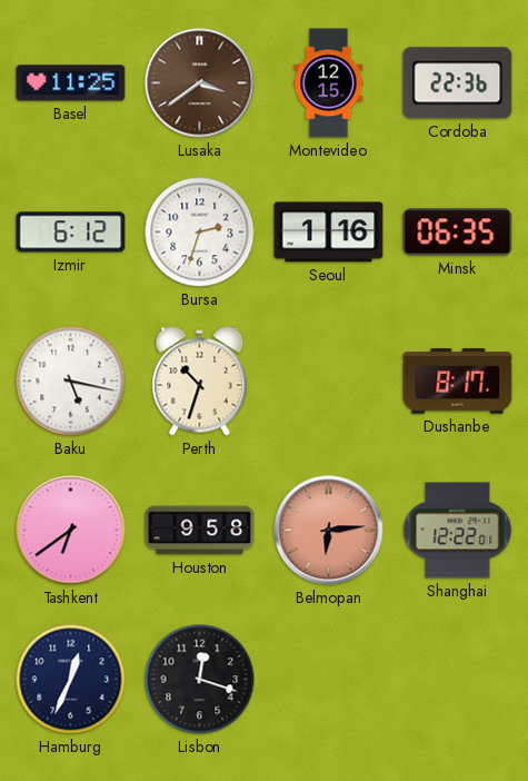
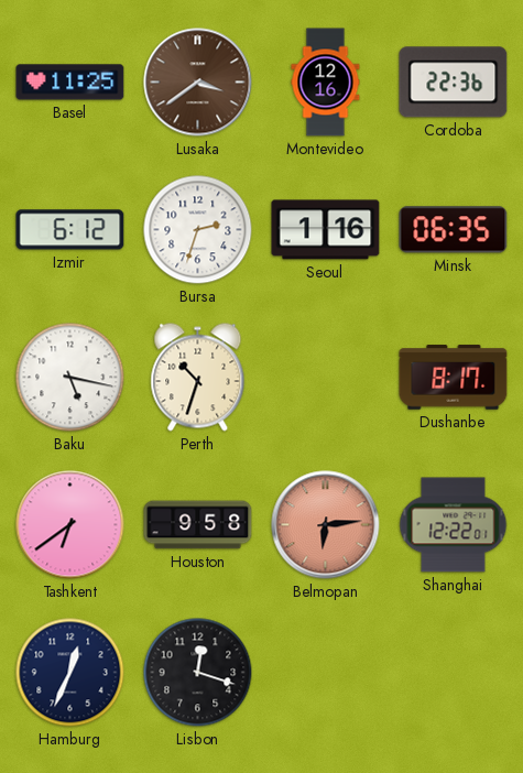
Montevideo: 12:15 -> 12:16 (326, 83)
